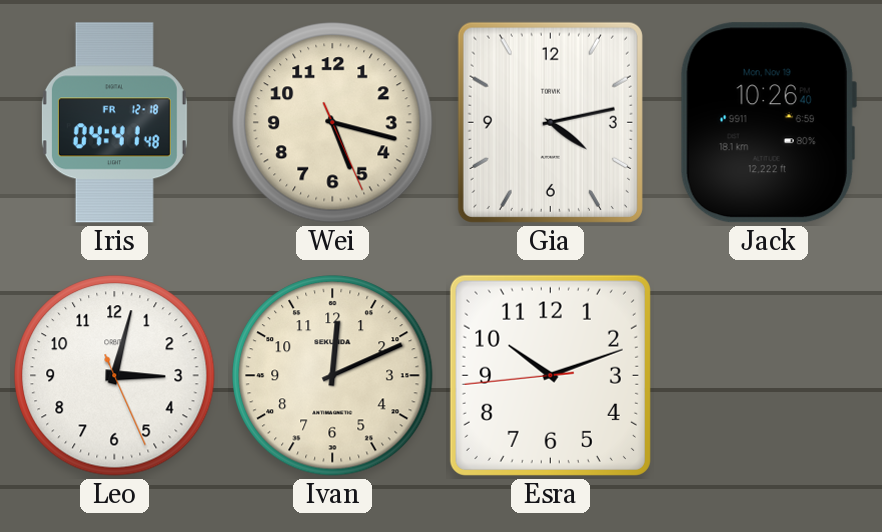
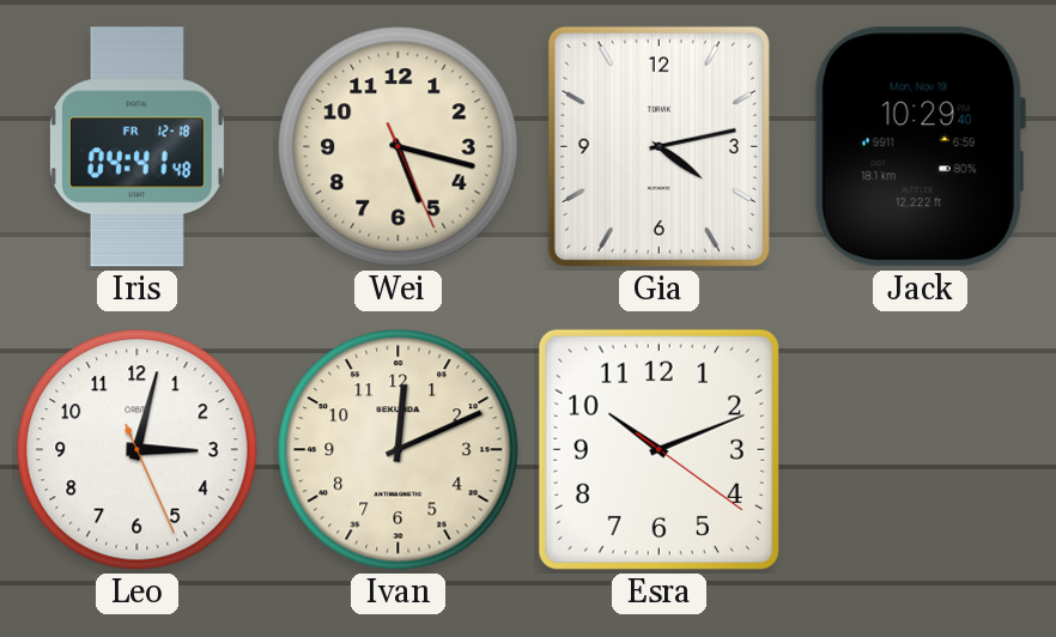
Jack: 10:26 -> 10:29 (920, 147)
Esra: 10:11:44 -> 10:11:21 (659, 449)
